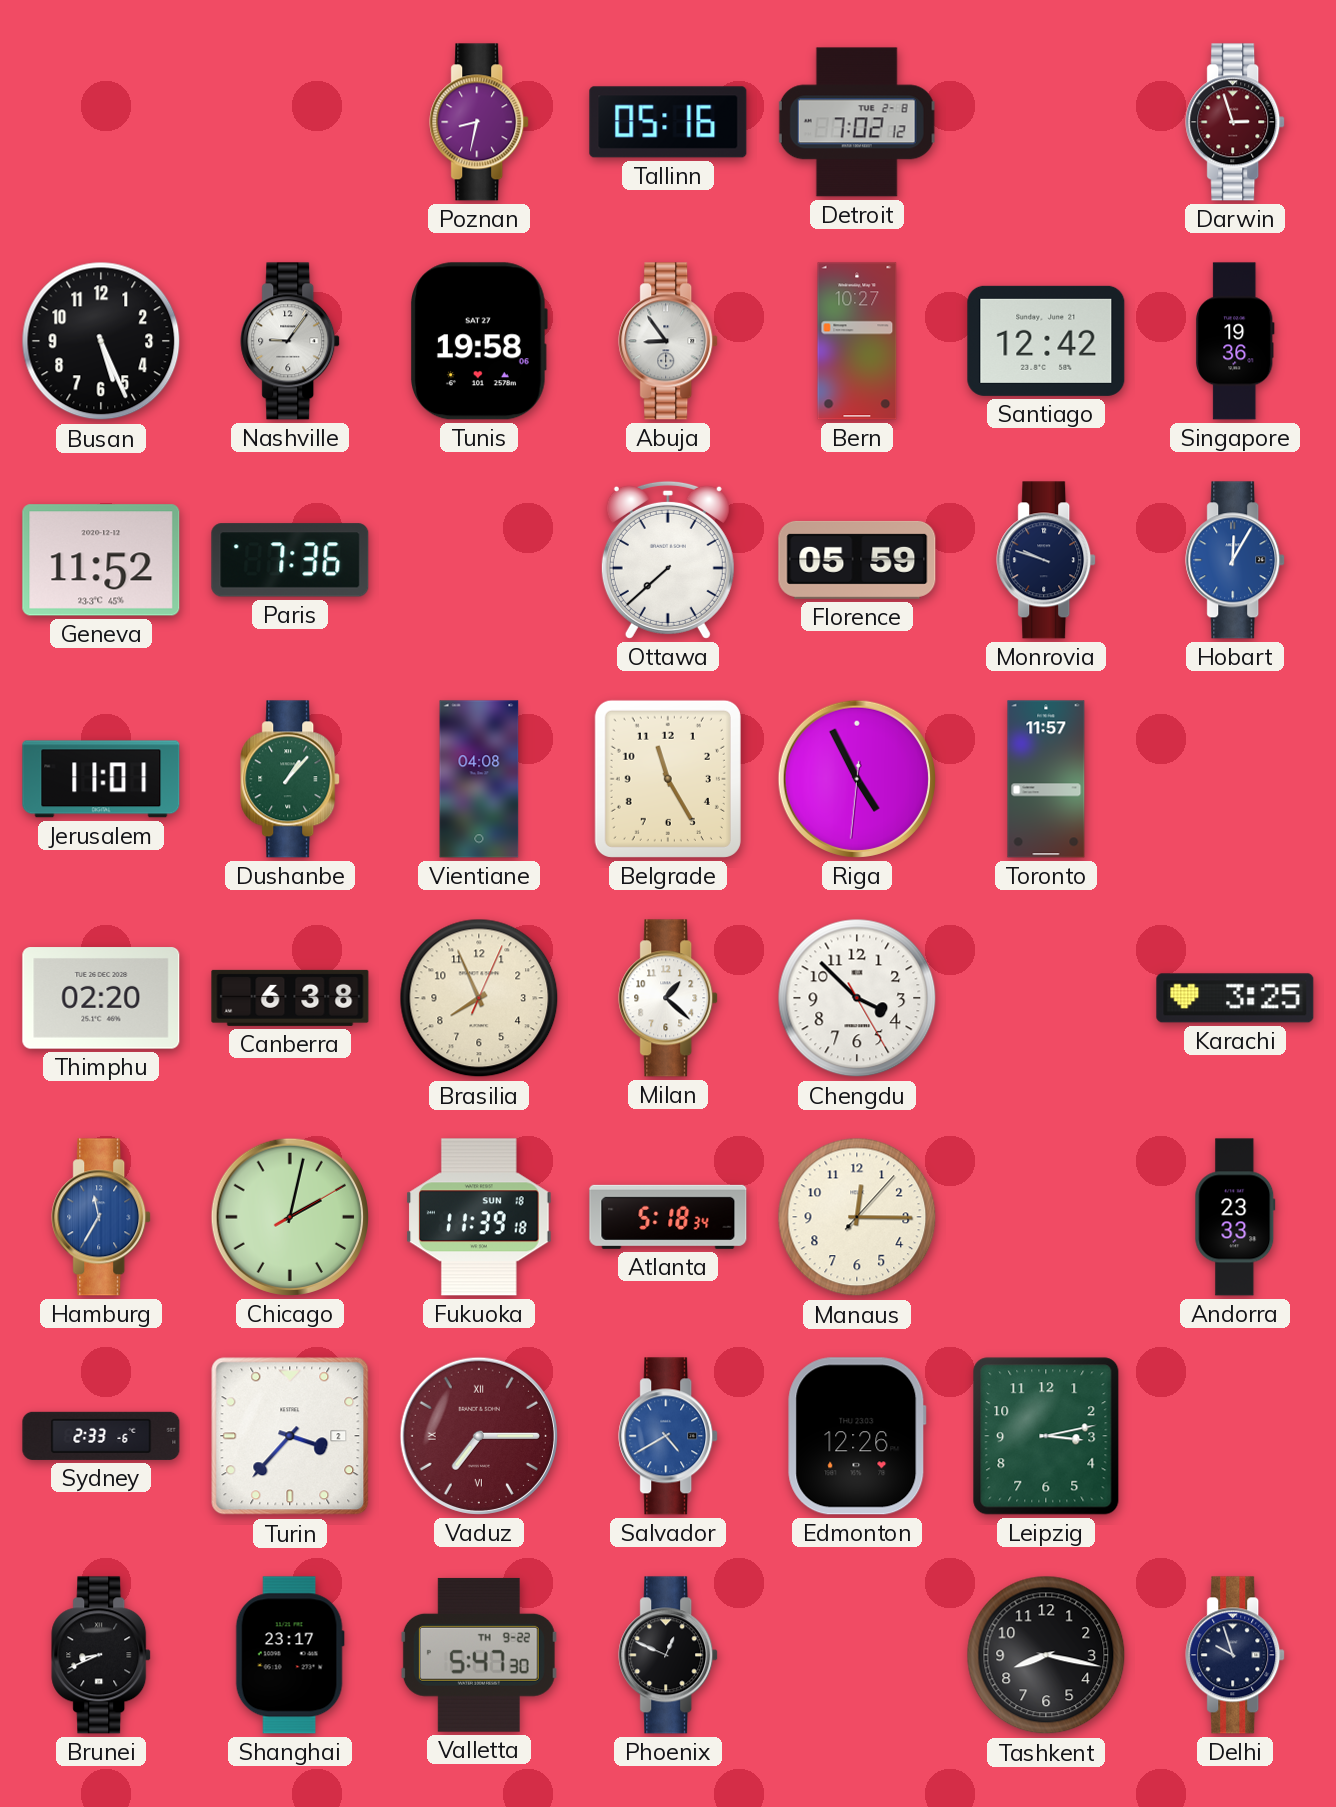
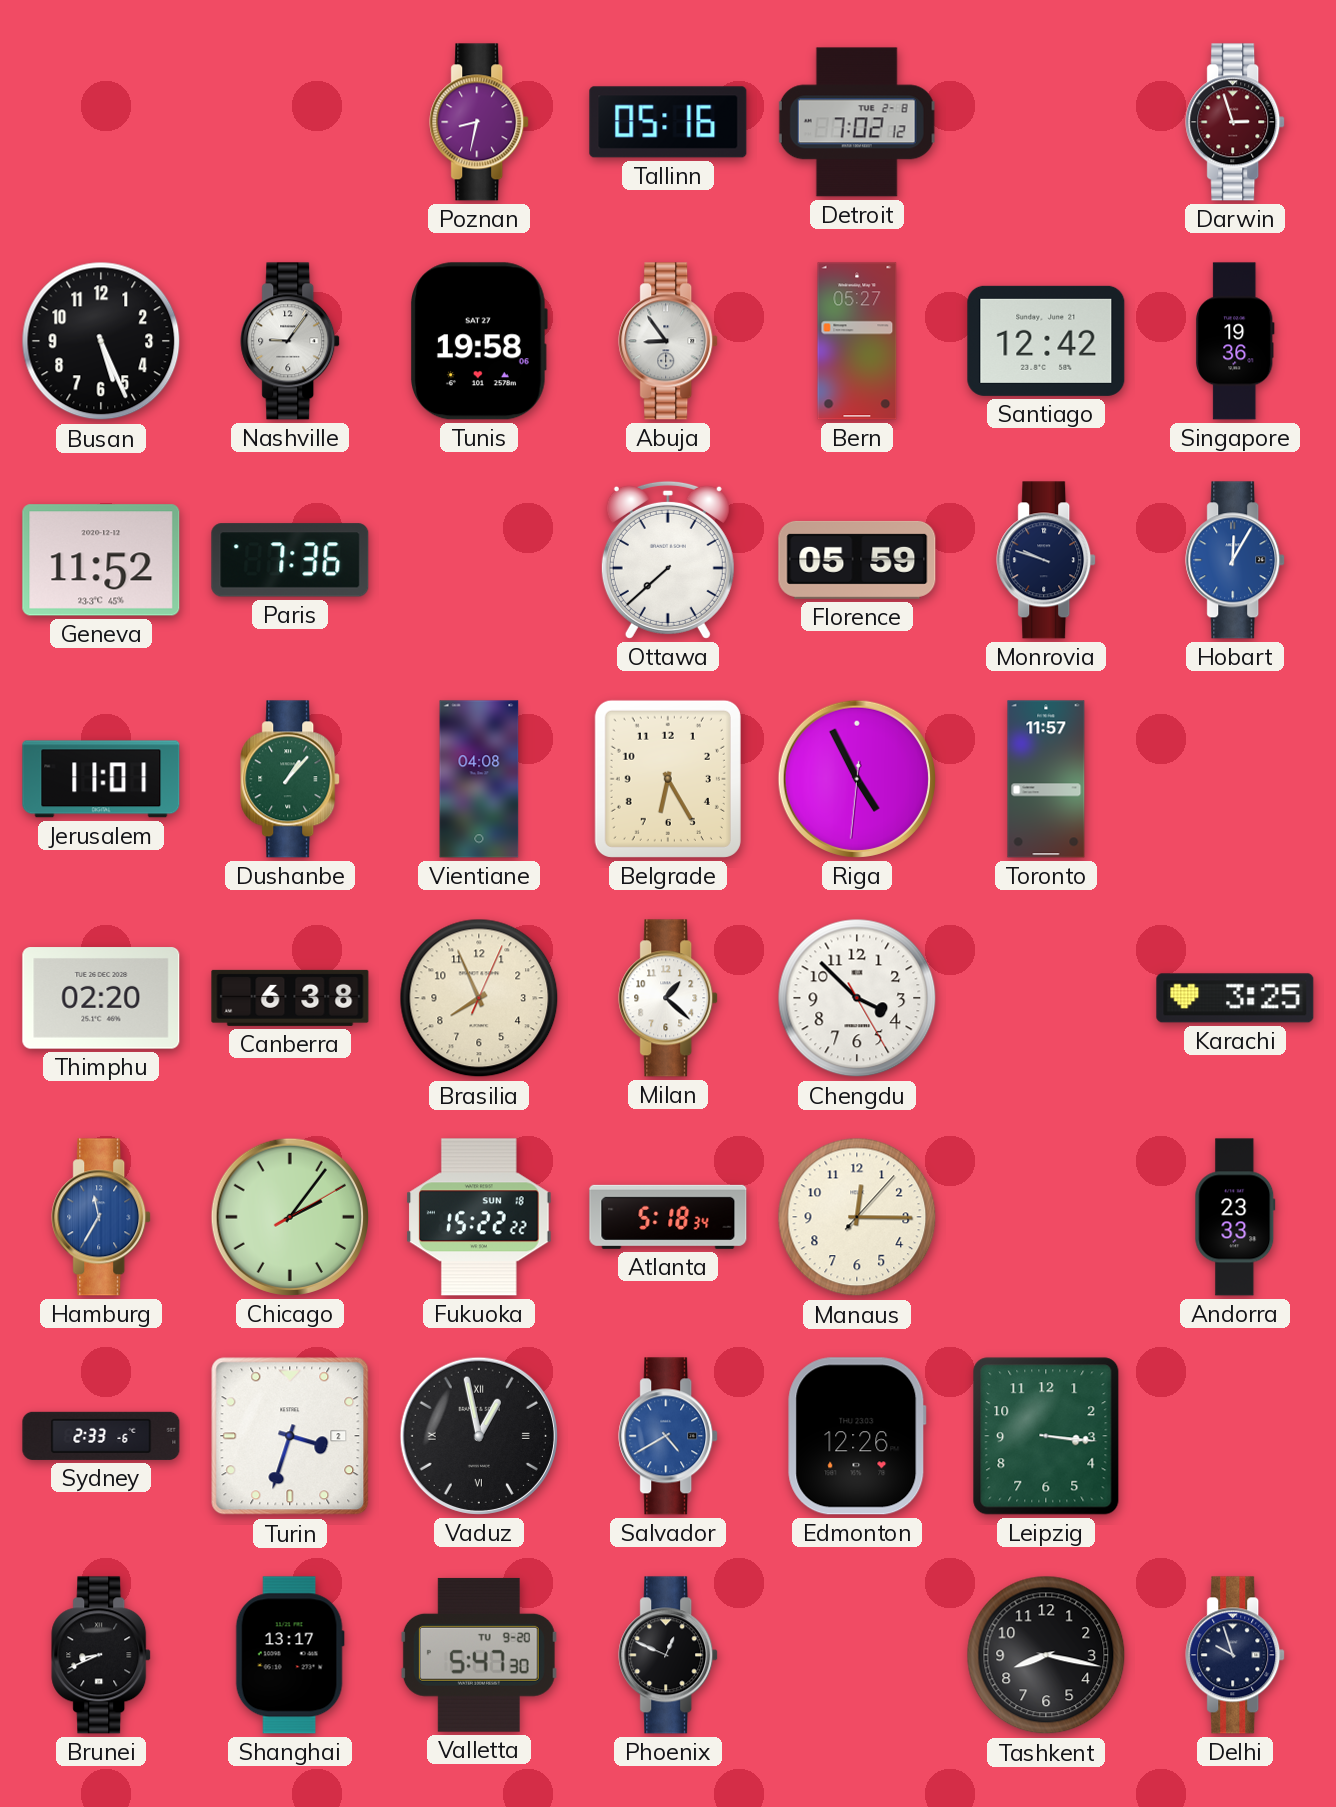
Bern: 10:27 -> 05:27 (857, 341)
Belgrade: 11:25 -> 6:25 (668, 779)
Chicago: 2:02 -> 2:06 (290, 1217)
Fukuoka: 11:39 -> 15:22 (480, 1217)
Turin: 3:37 -> 3:33 (290, 1436)
Vaduz: 7:15 -> 12:58 (479, 1436)
Vaduz dial: burgundy -> black (479, 1436)
Leipzig: 3:13 -> 3:16 (1046, 1436)
Shanghai: 23:17 -> 13:17 (290, 1655)
Valletta date: TH 9-22 -> TU 9-20 (479, 1655)
